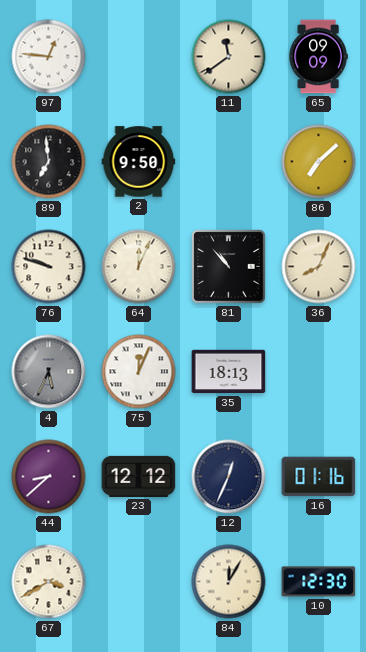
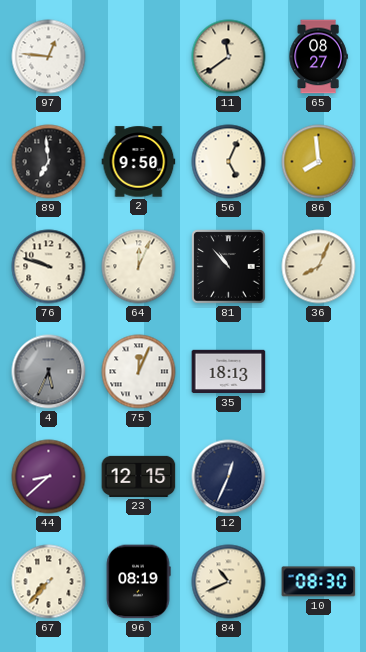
65: 09:09 -> 08:27 (318, 57)
56: none -> 5:04 (229, 162)
86: 7:08 -> 7:59 (319, 162)
23: 12:12 -> 12:15 (139, 476)
16: 01:16 -> none (319, 477)
67: 3:40 -> 7:37 (49, 582)
96: none -> 08:19 (138, 582)
84: 12:05 -> 10:41 (229, 582)
10: 12:30 -> 08:30 (319, 582)
